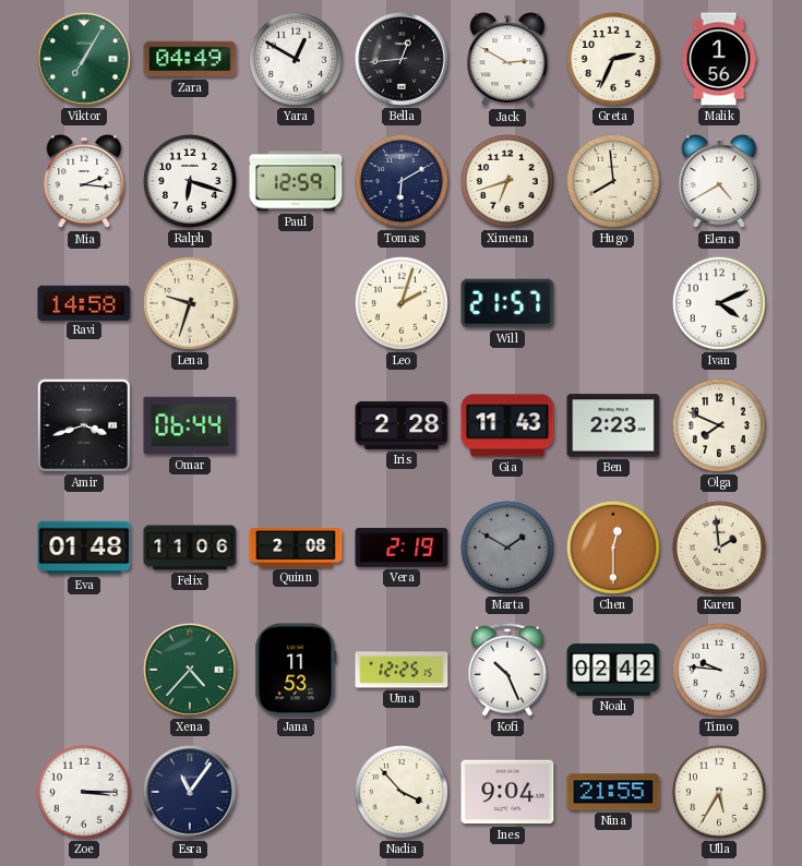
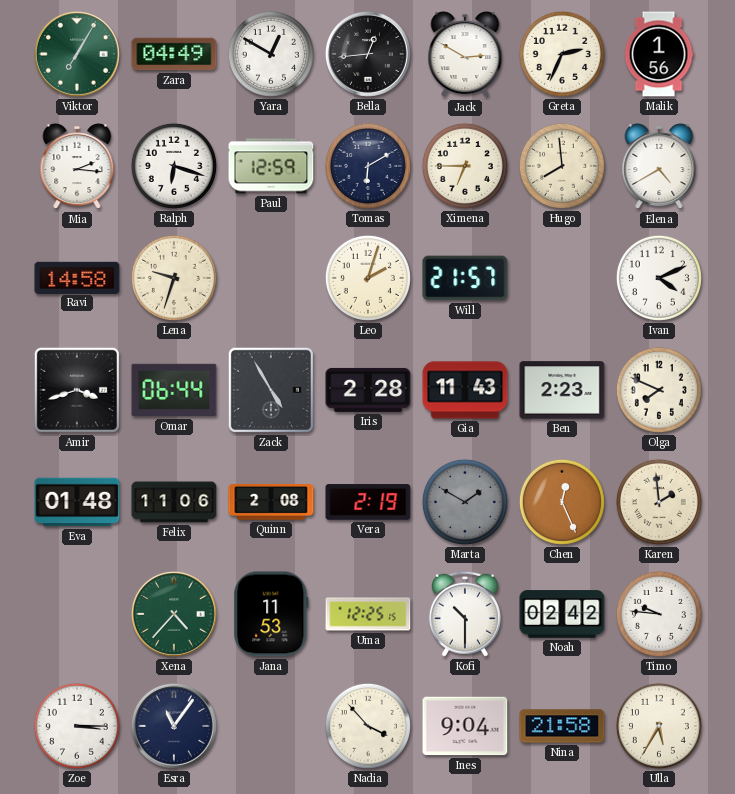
Ximena: 6:42 -> 6:45 (465, 166)
Zack: none -> 4:55 (271, 390)
Chen: 12:30 -> 12:26 (562, 502)
Kofi: 10:26 -> 10:30 (465, 614)
Nina: 21:55 -> 21:58 (562, 726)
